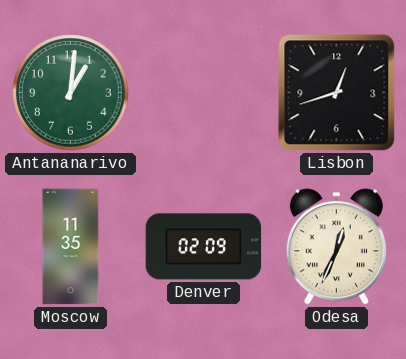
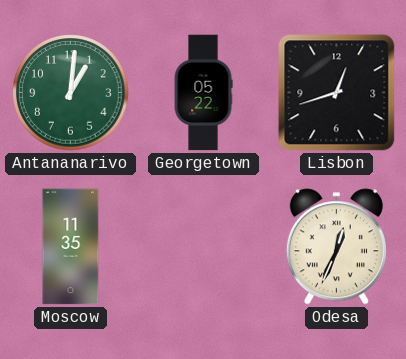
Georgetown: none -> 05:22 (203, 93)
Denver: 02:09 -> none (204, 247)
